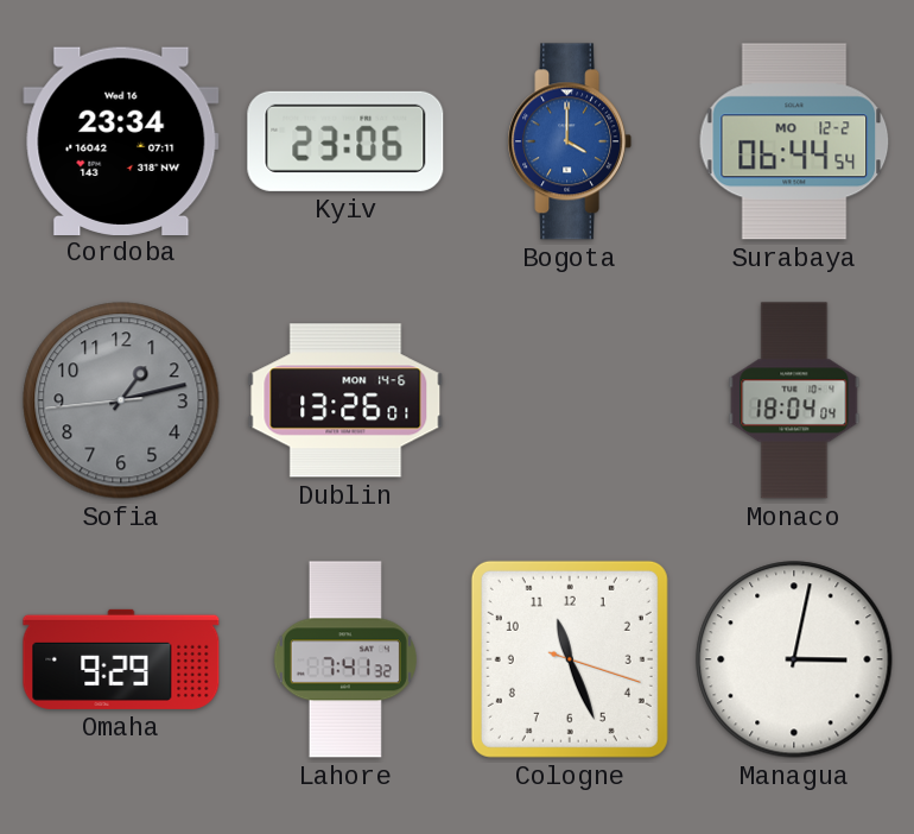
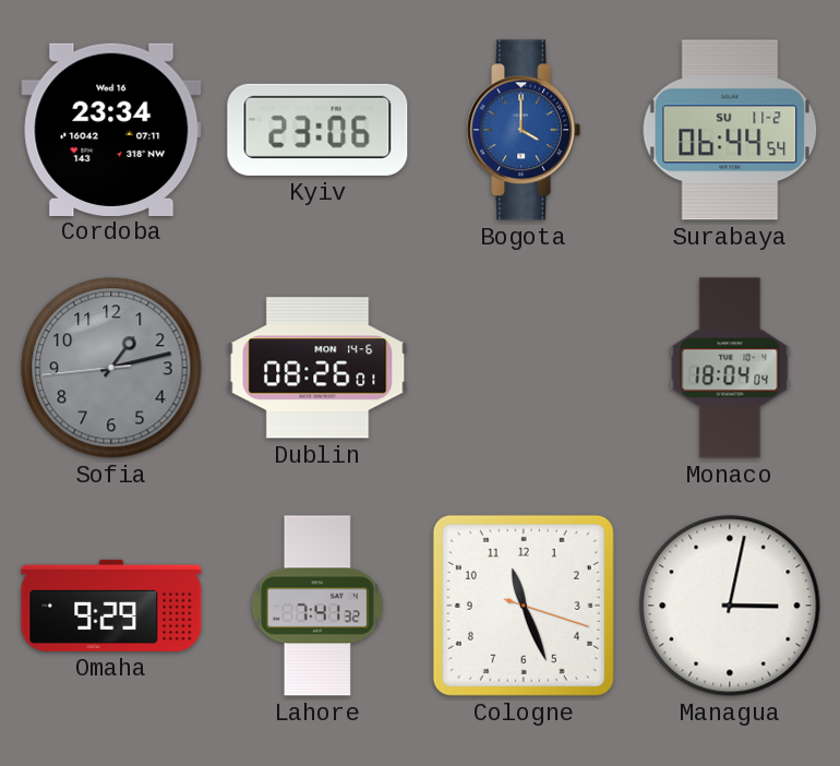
Surabaya date: MO 12-2 -> SU 11-2 (730, 130)
Dublin: 13:26 -> 08:26 (317, 368)
